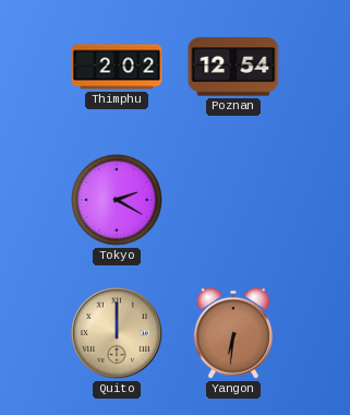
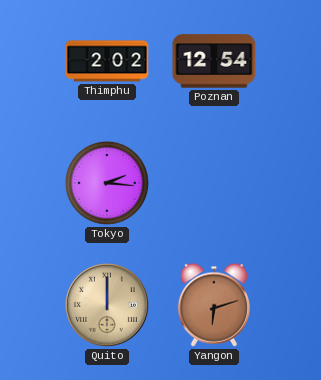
Tokyo: 2:20 -> 2:16 (107, 183)
Yangon: 6:31 -> 6:12 (214, 305)
